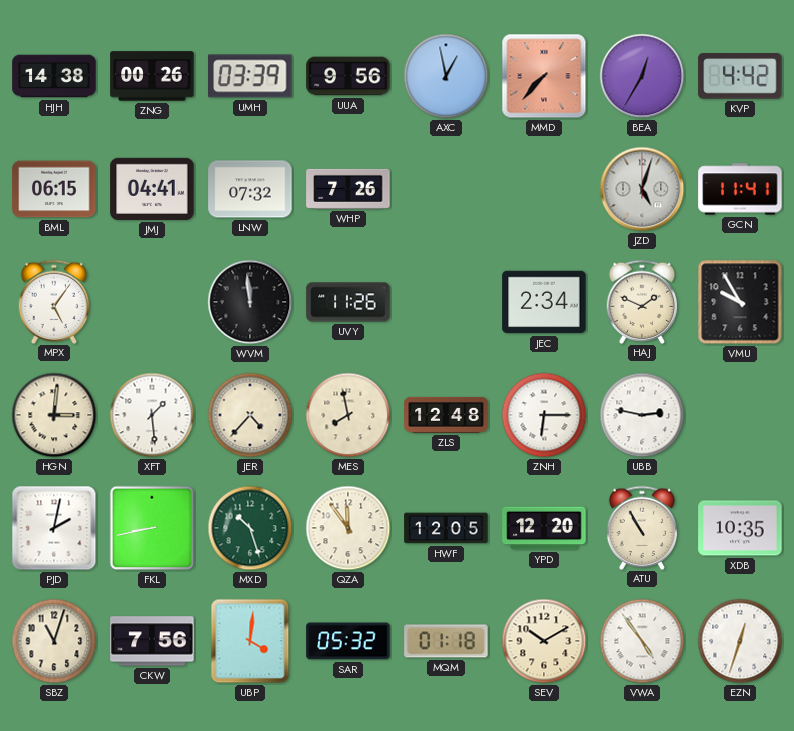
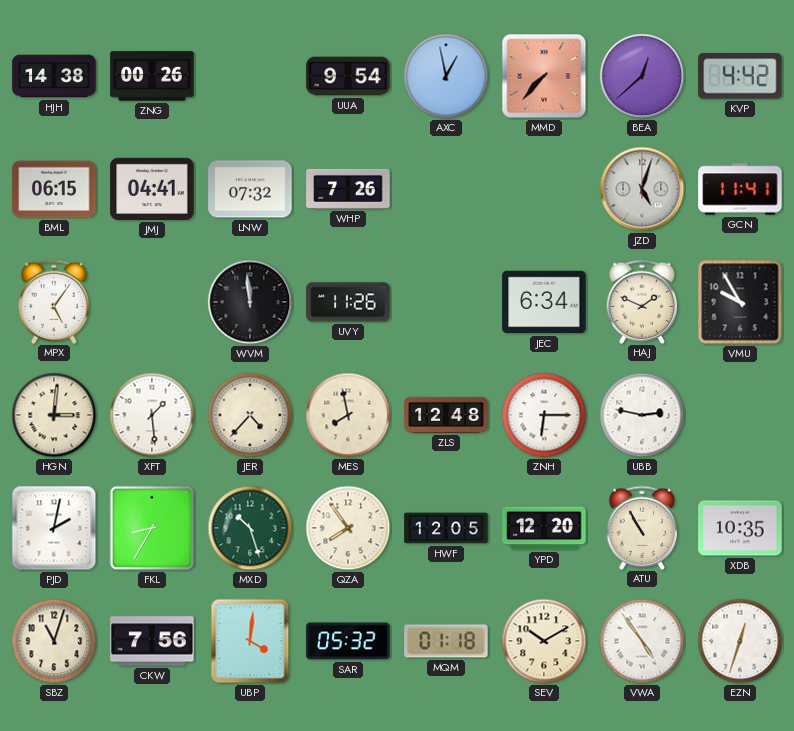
UMH: 03:39 -> none (250, 76)
UUA: 9:56 -> 9:54 (348, 76)
BEA: 12:35 -> 12:38 (642, 76)
JEC: 2:34 -> 6:34 (544, 302)
FKL: 8:43 -> 8:35 (152, 528)
QZA: 11:54 -> 7:54 (348, 528)
